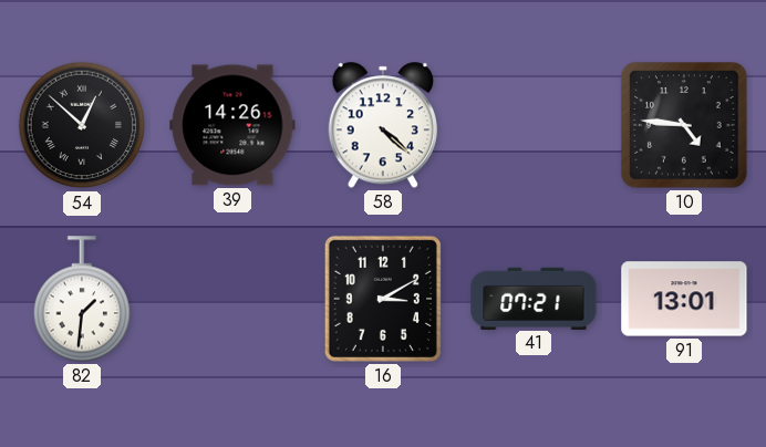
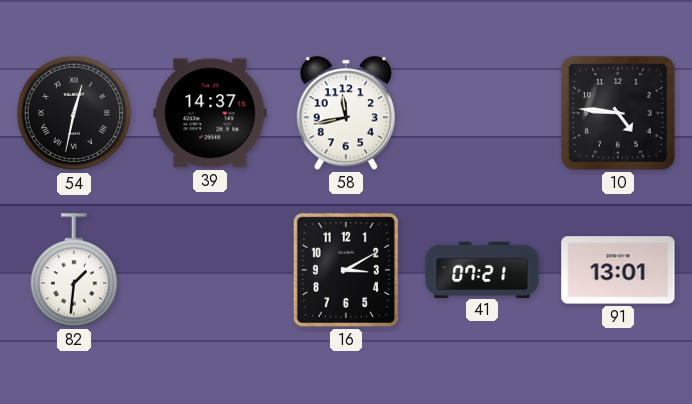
54: 12:52 -> 12:32 (74, 113)
39: 14:26 -> 14:37 (210, 113)
58: 4:22 -> 11:43 (346, 113)
